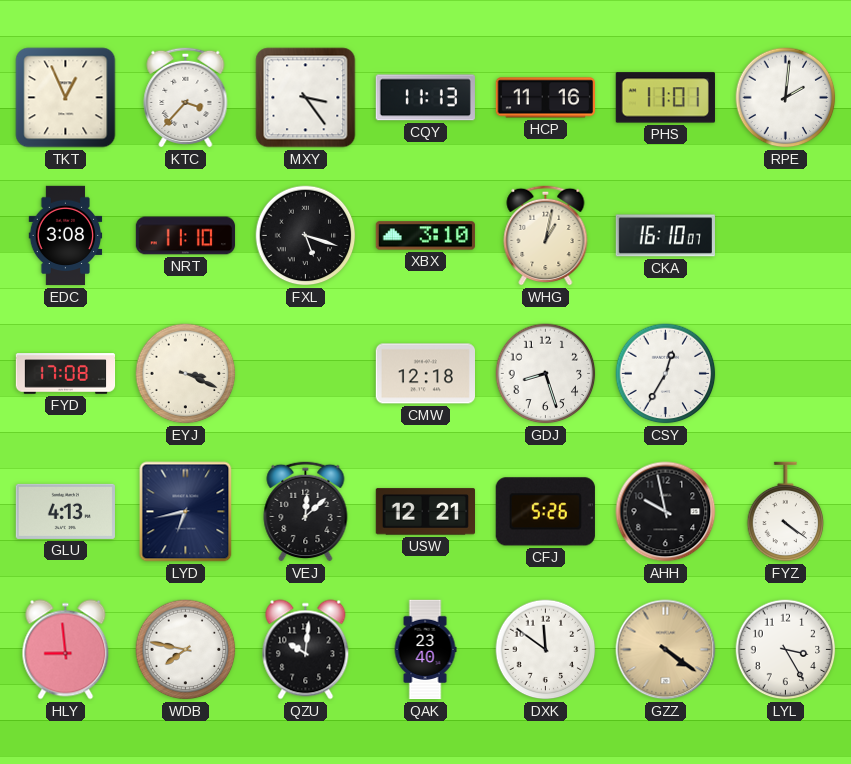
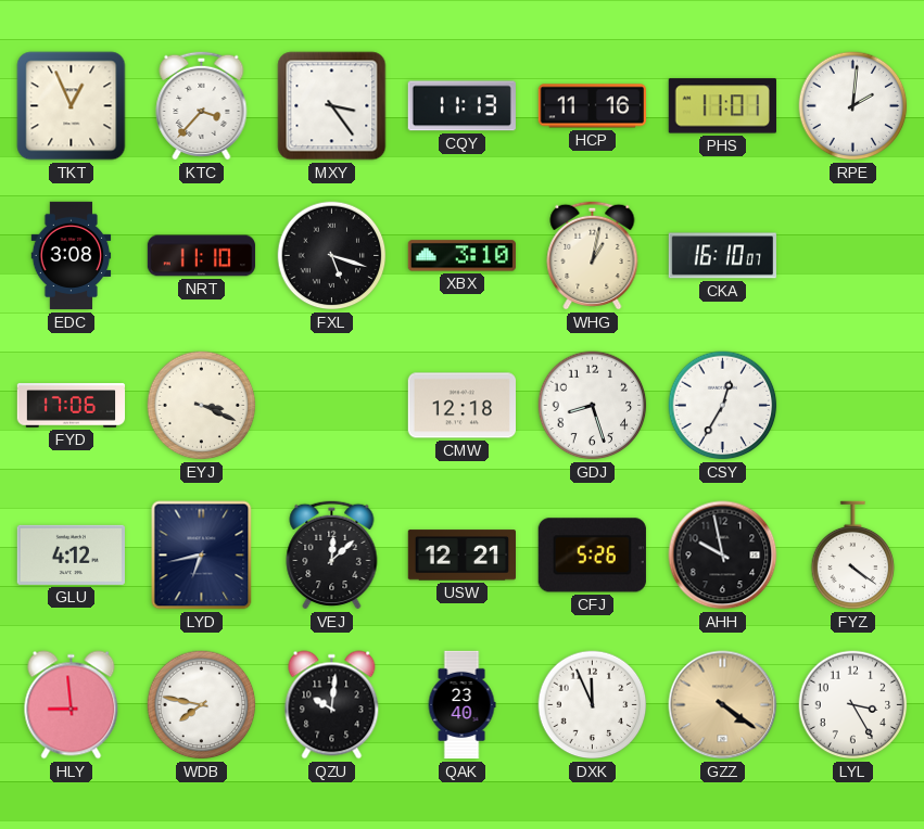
FYD: 17:08 -> 17:06 (72, 406)
GLU: 4:13 -> 4:12 (71, 554)
DXK: 11:51 -> 11:56 (593, 705)
